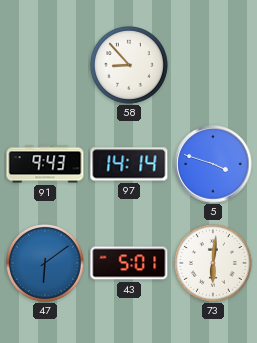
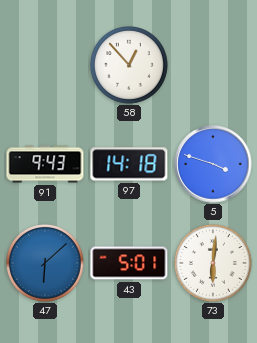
58: 8:53 -> 12:53 (130, 66)
97: 14:14 -> 14:18 (129, 164)
47: 6:09 -> 6:08 (46, 264)
